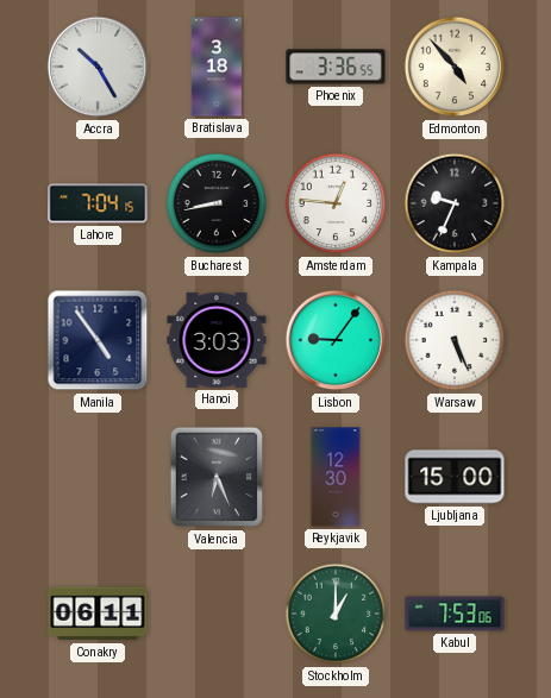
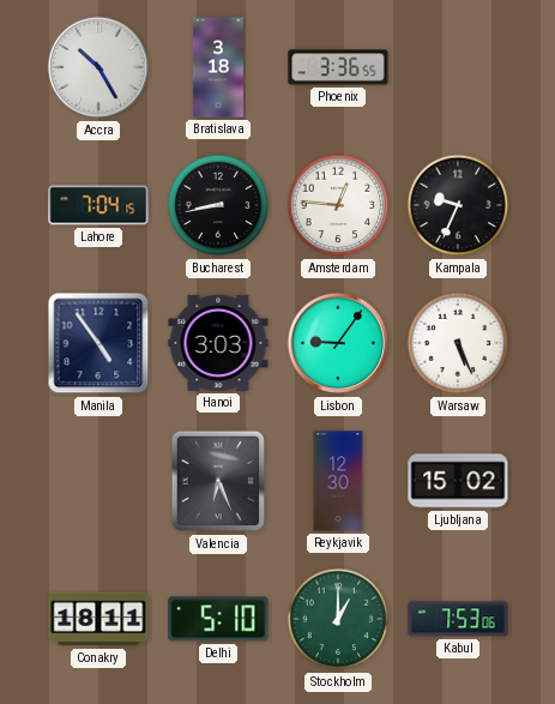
Edmonton: 4:53 -> none (455, 67)
Ljubljana: 15:00 -> 15:02 (458, 481)
Conakry: 06:11 -> 18:11 (98, 619)
Delhi: none -> 5:10 (218, 619)
